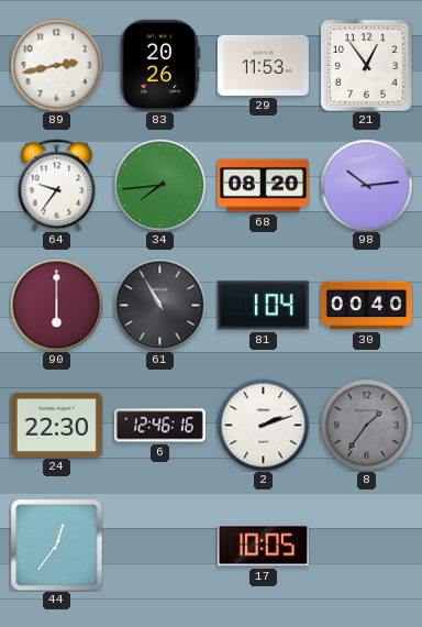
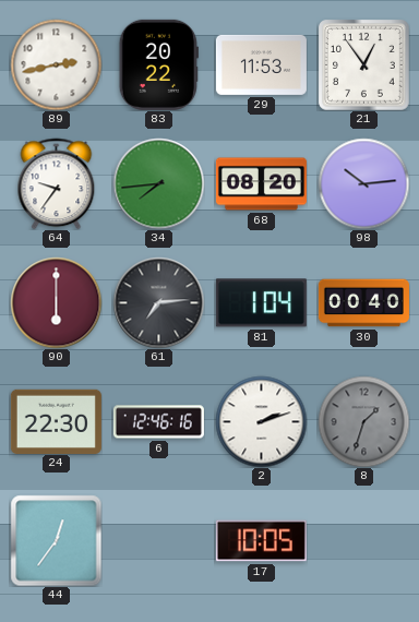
83: 20:26 -> 20:22 (158, 64)
61: 10:55 -> 7:14 (158, 302)
8: 1:36 -> 1:33 (363, 421)
